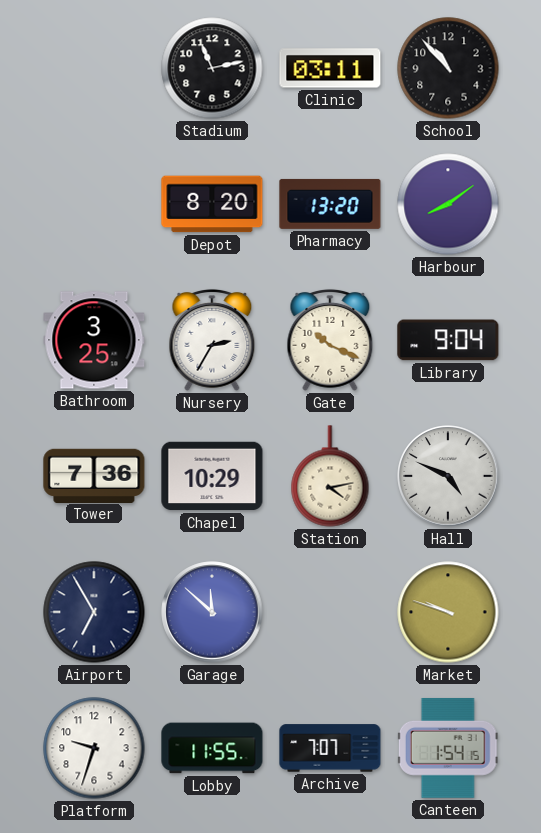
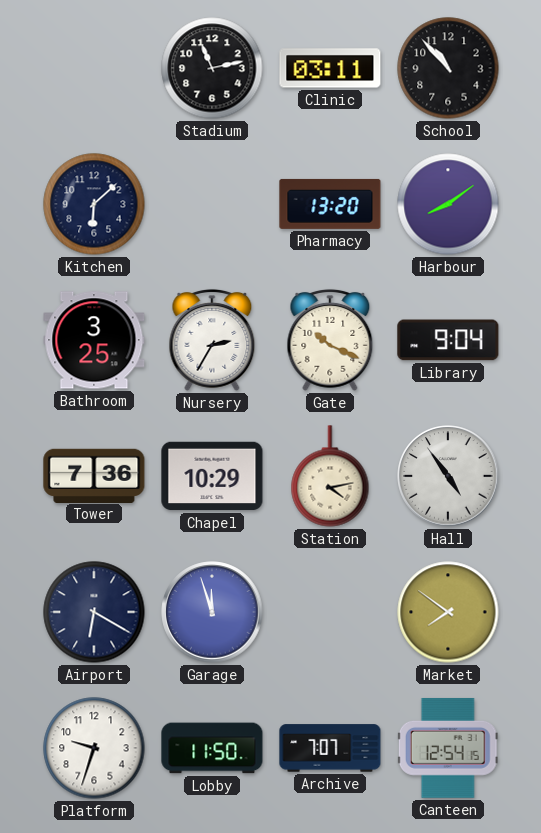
Kitchen: none -> 6:08 (94, 204)
Depot: 8:20 -> none (212, 204)
Hall: 4:49 -> 4:54 (448, 476)
Airport: 6:55 -> 6:20 (94, 612)
Garage: 11:52 -> 11:57 (212, 612)
Market: 9:48 -> 7:51 (448, 612)
Lobby: 11:55 -> 11:50 (212, 748)
Canteen: 1:54 -> 12:54 (448, 748)
